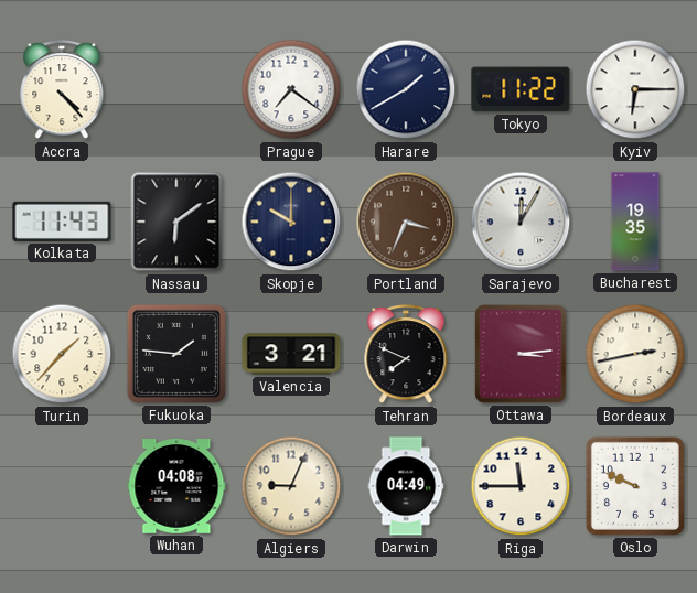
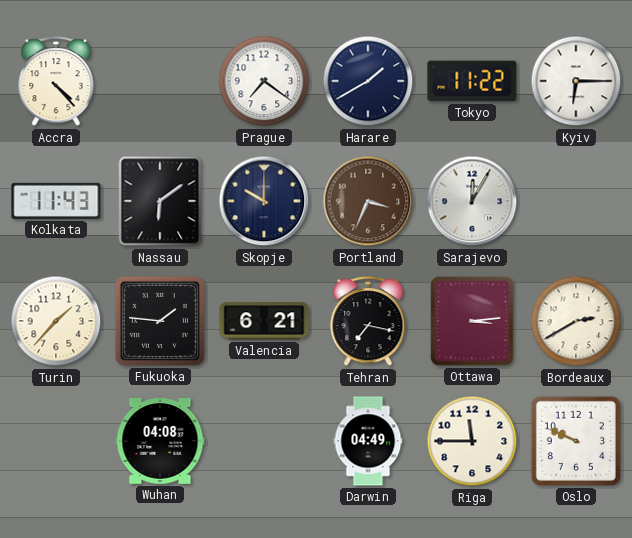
Bucharest: 19:35 -> none (635, 222)
Valencia: 3:21 -> 6:21 (264, 321)
Tehran: 7:49 -> 7:17 (368, 322)
Bordeaux: 2:43 -> 2:40 (576, 321)
Algiers: 9:04 -> none (291, 486)
